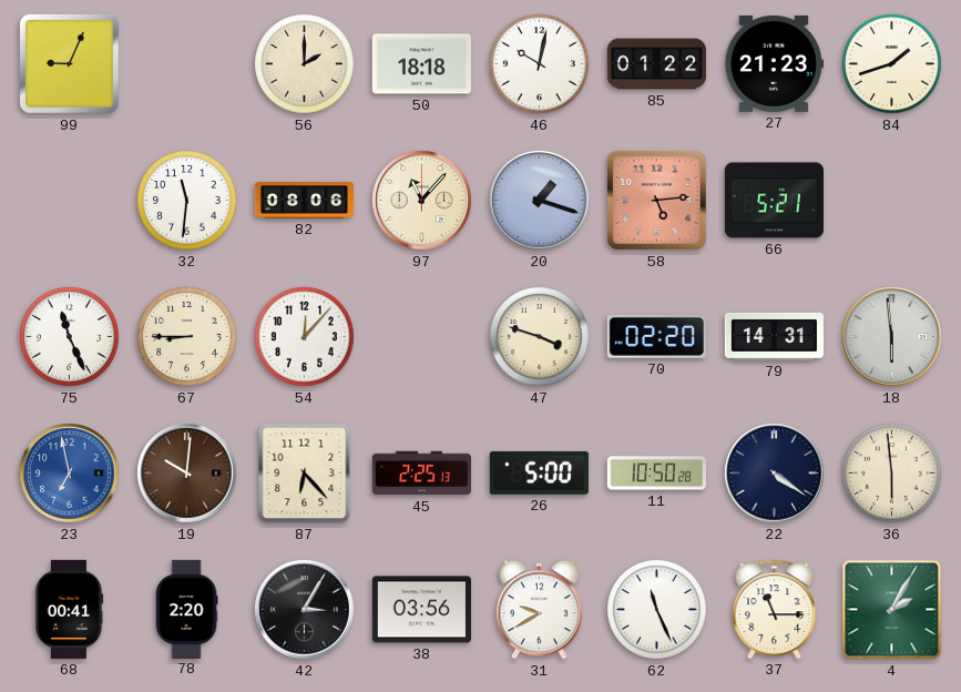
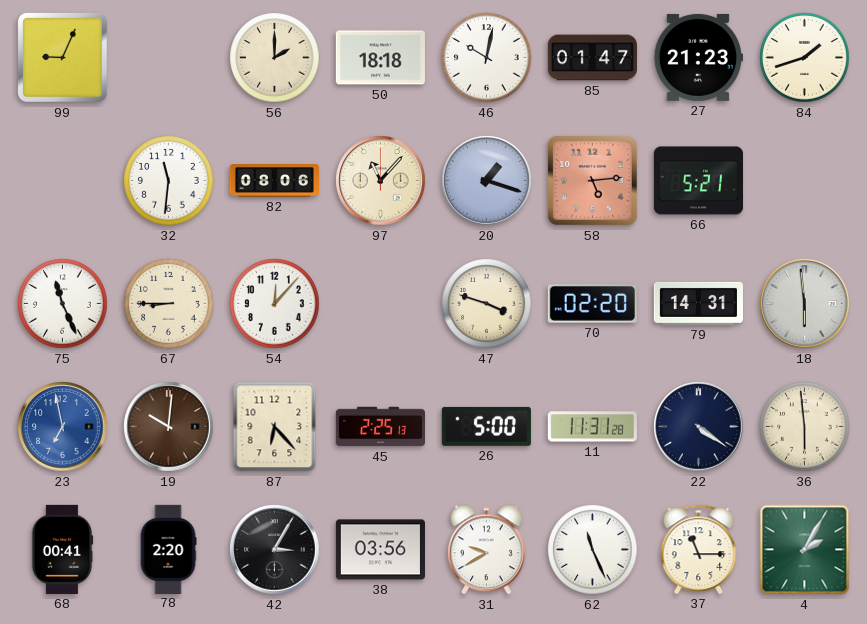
85: 01:22 -> 01:47 (592, 58)
11: 10:50 -> 11:31 (592, 427)
